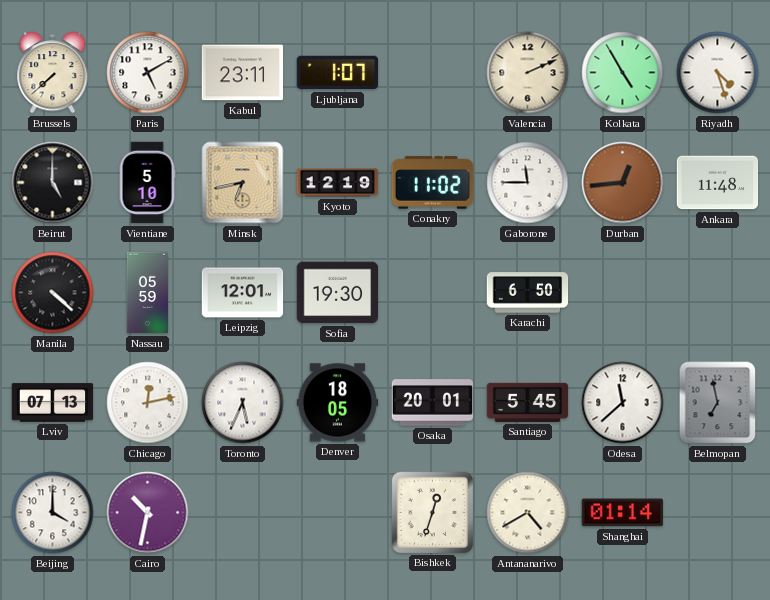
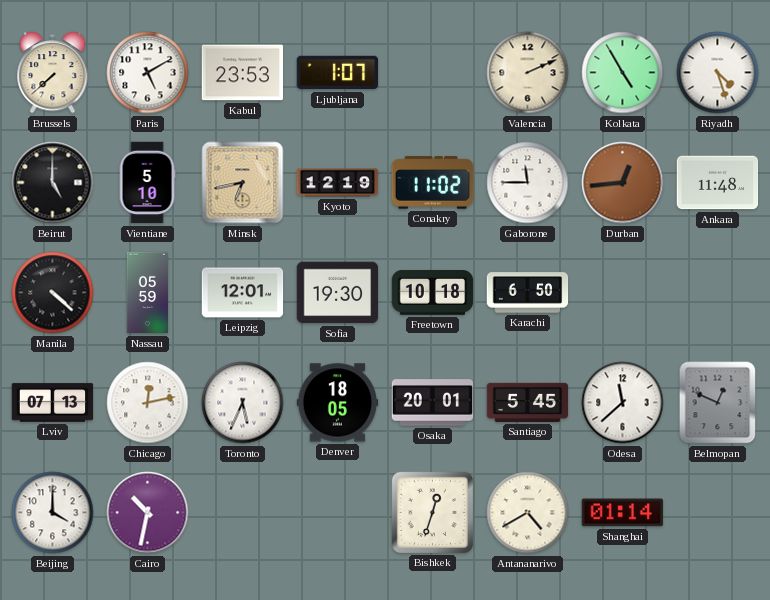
Kabul: 23:11 -> 23:53 (243, 73)
Freetown: none -> 10:18 (433, 293)
Belmopan: 6:58 -> 12:49 (718, 403)
